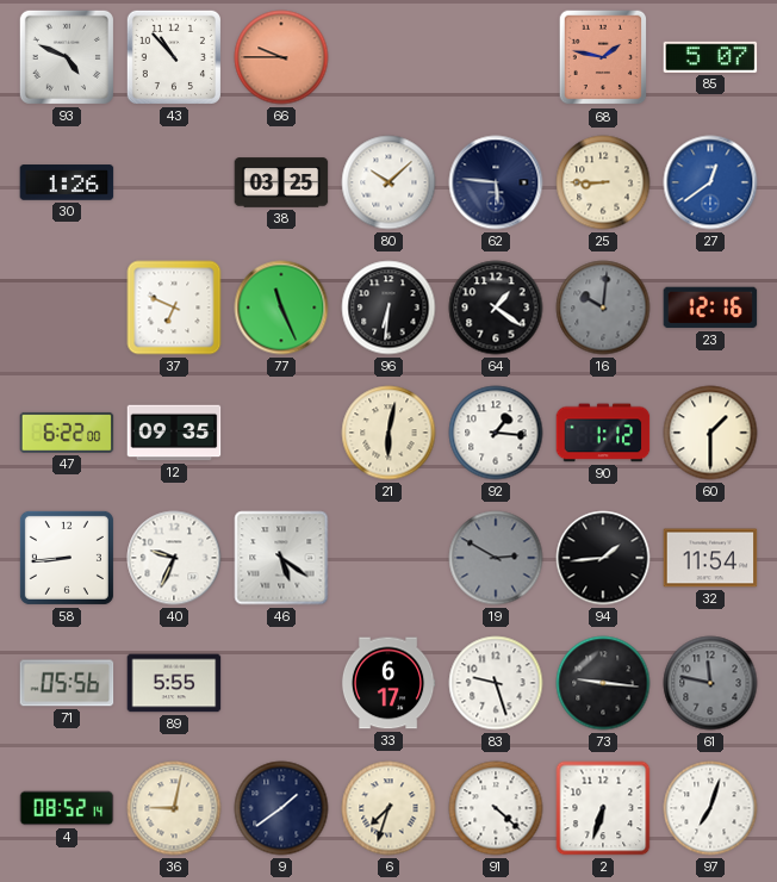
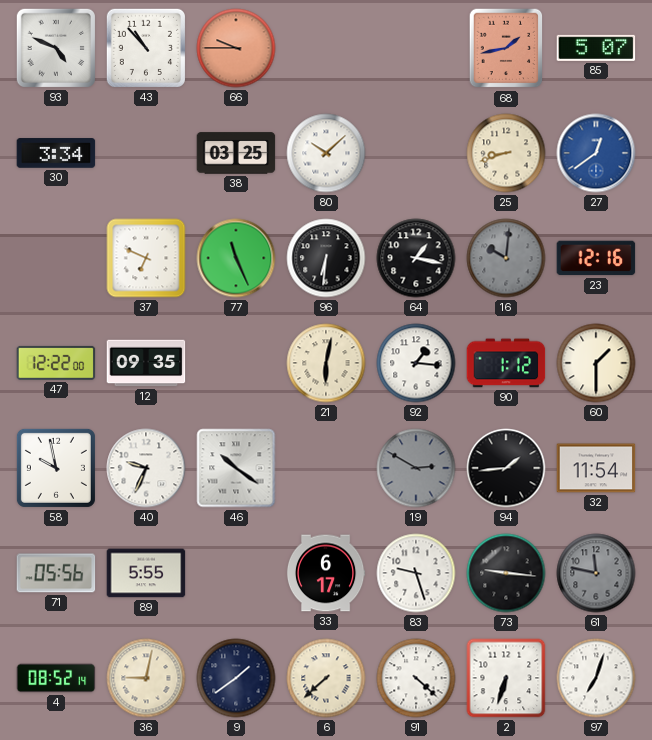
68: 1:47 -> 1:43 (506, 48)
30: 1:26 -> 3:34 (56, 153)
62: 5:46 -> none (496, 182)
25: 8:45 -> 8:42 (506, 153)
64: 1:21 -> 1:17 (416, 258)
47: 6:22 -> 12:22 (56, 363)
58: 8:44 -> 9:58 (56, 468)
46: 5:21 -> 10:21 (236, 468)
6: 7:33 -> 7:38 (326, 678)
